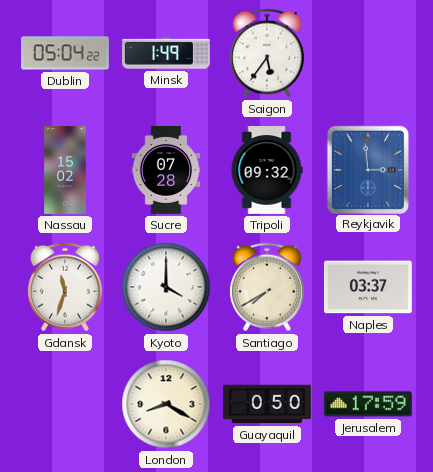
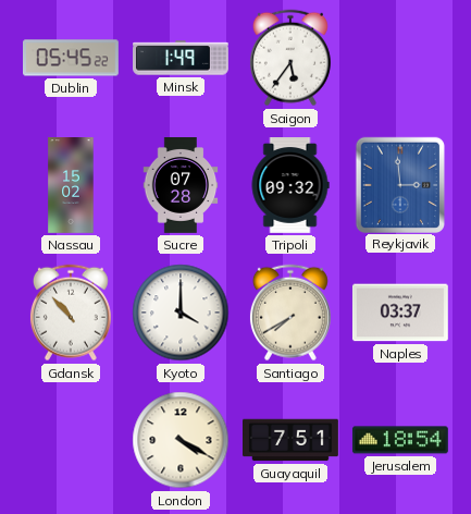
Dublin: 05:04 -> 05:45 (72, 58)
Gdansk: 11:33 -> 10:53 (71, 313)
London: 8:20 -> 4:20 (181, 440)
Guayaquil: 0:50 -> 7:51 (292, 440)
Jerusalem: 17:59 -> 18:54 (400, 440)
